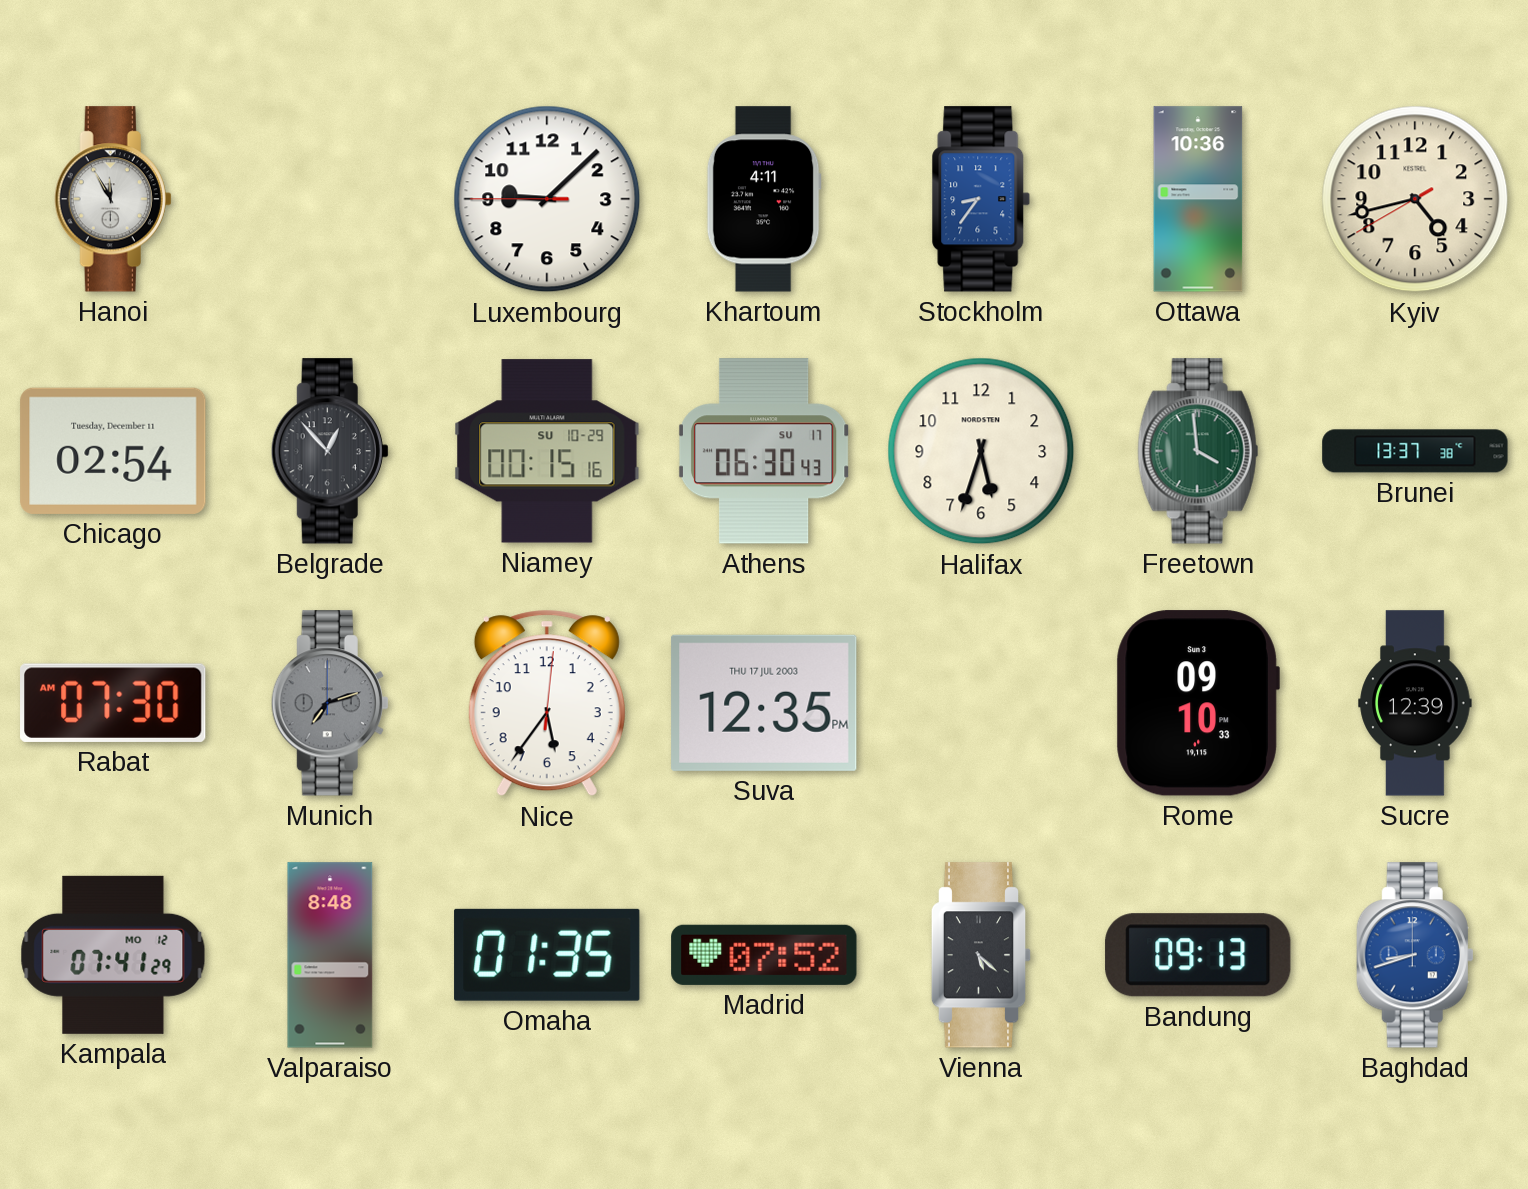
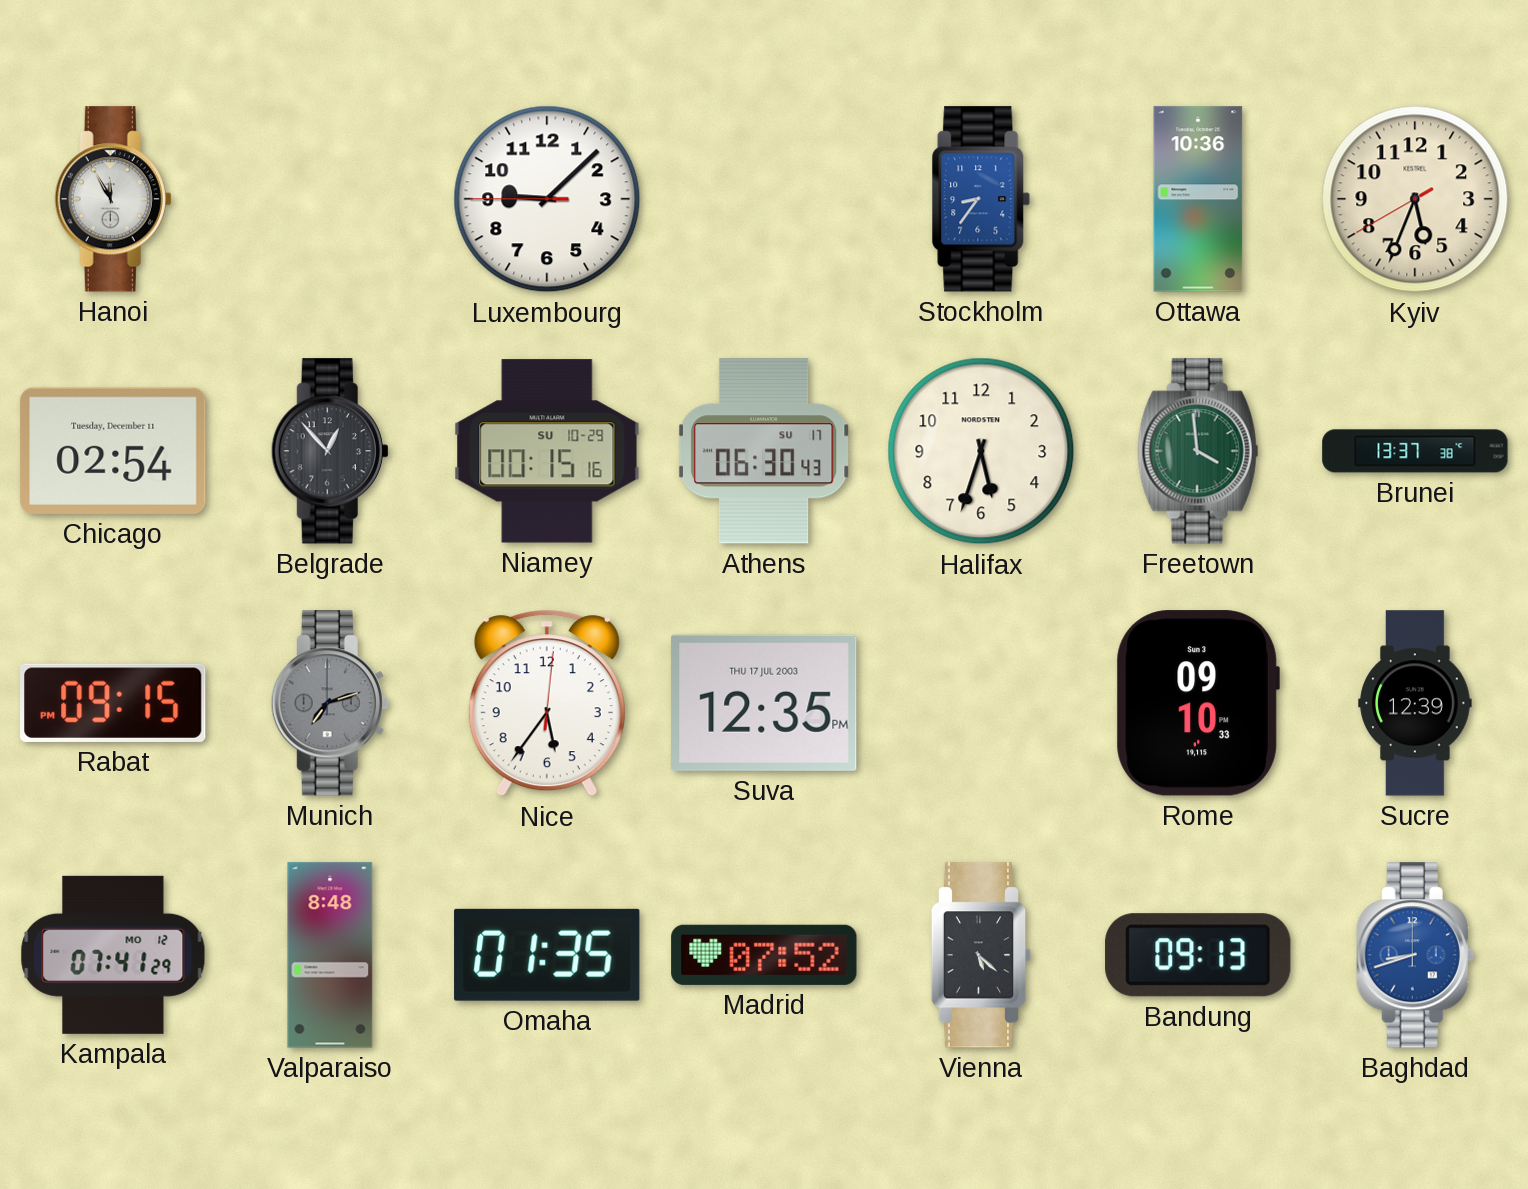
Khartoum: 4:11 -> none (764, 199)
Kyiv: 4:42 -> 5:33 (1415, 199)
Rabat: 07:30 -> 09:15 (113, 703)
